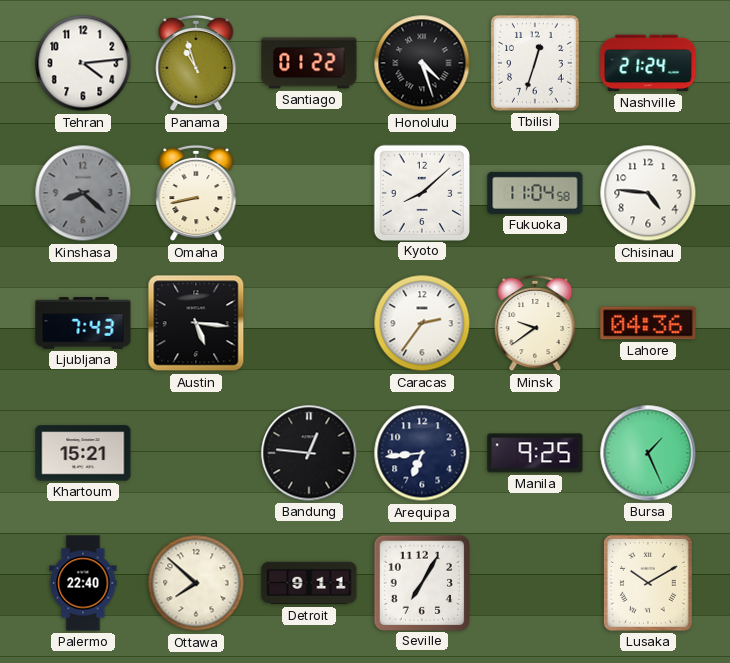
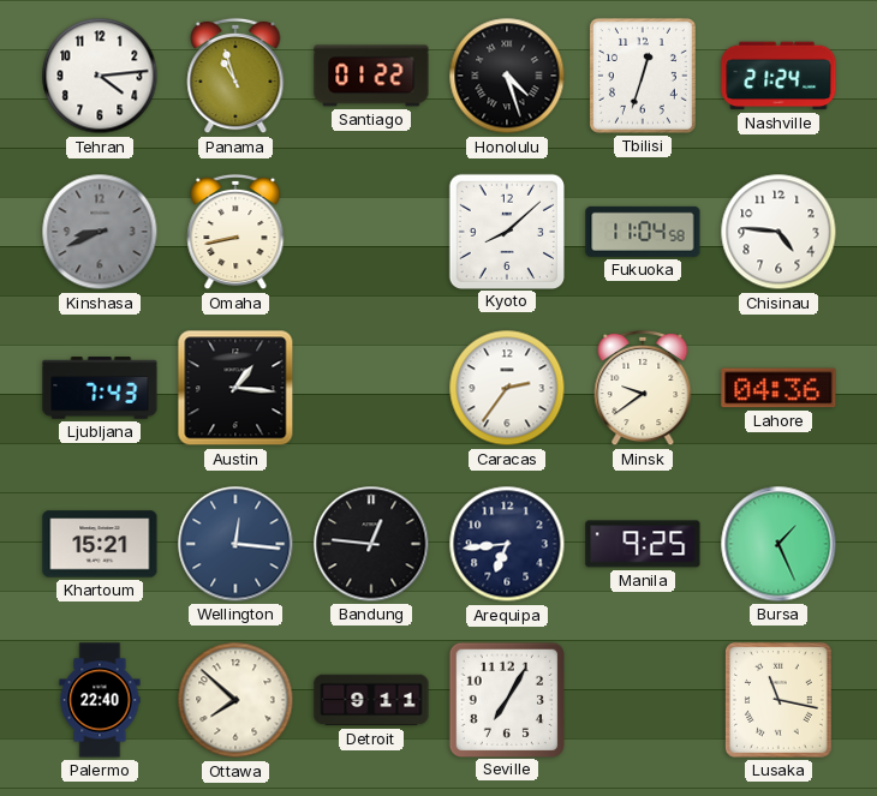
Kinshasa: 8:22 -> 8:41 (100, 232)
Austin: 5:16 -> 1:16 (235, 388)
Wellington: none -> 12:16 (235, 544)
Lusaka: 10:10 -> 11:17 (778, 700)
